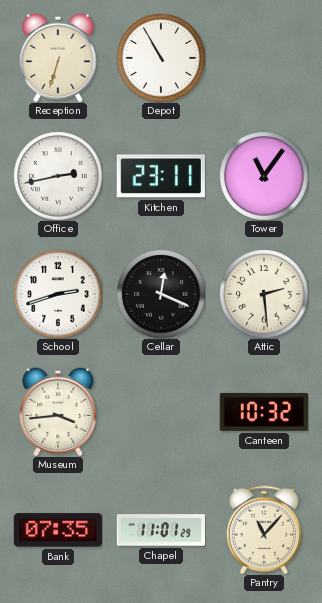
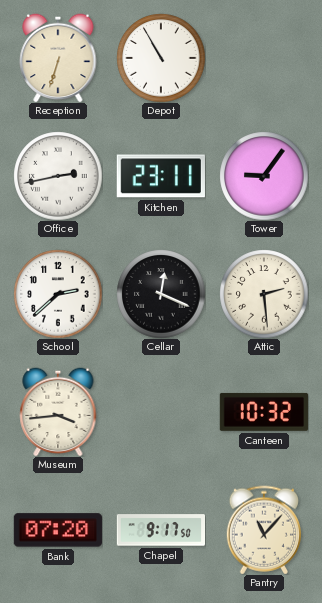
Tower: 11:06 -> 9:06 (264, 176)
School: 2:42 -> 2:38 (58, 294)
Bank: 07:35 -> 07:20 (58, 530)
Chapel: 11:01 -> 9:17 (160, 530)
